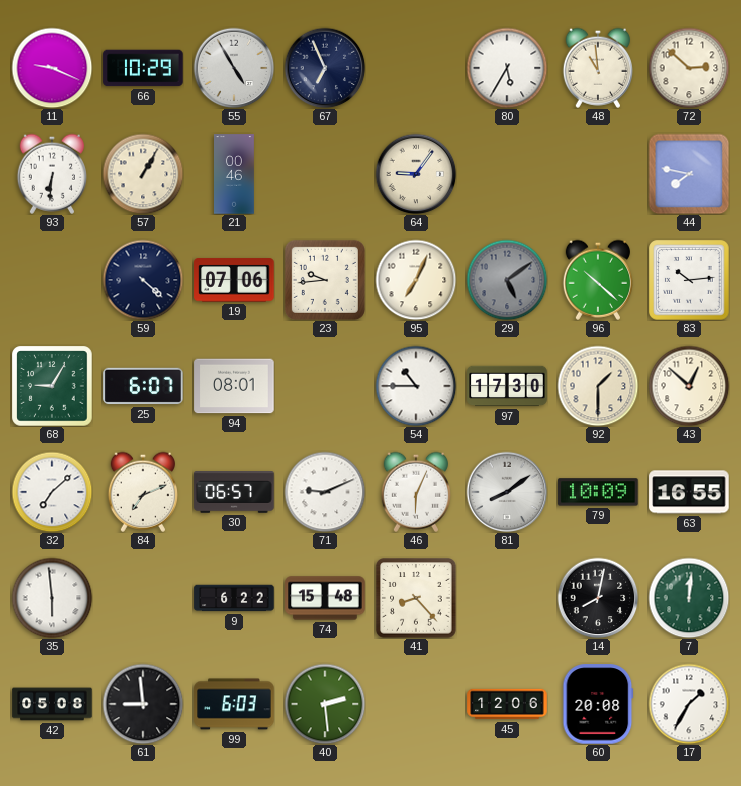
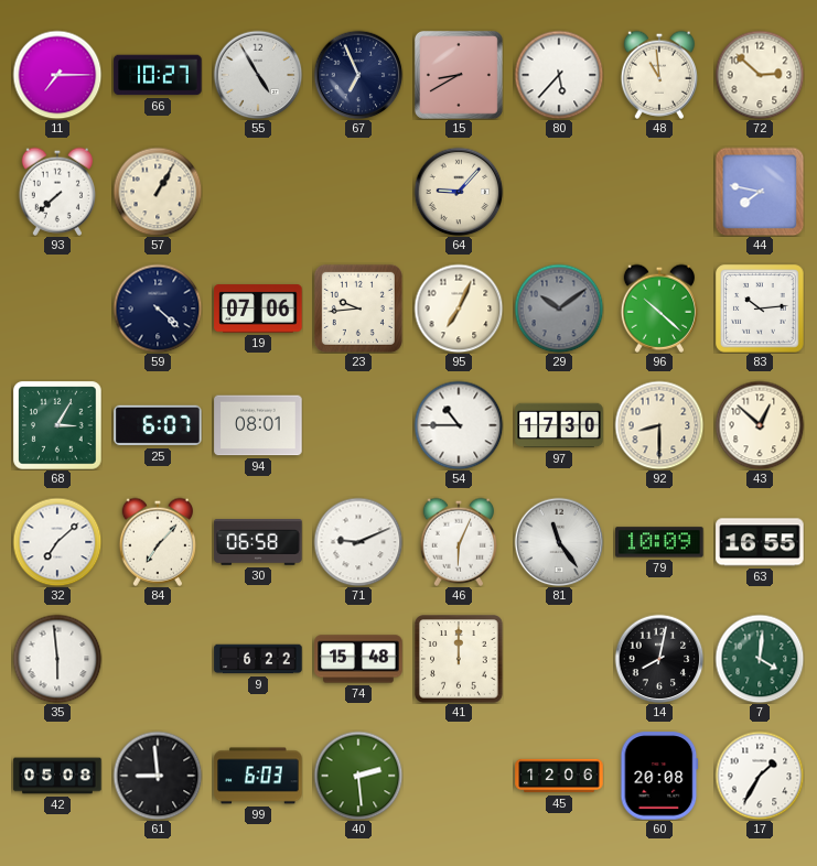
11: 9:19 -> 7:15 (57, 75)
66: 10:29 -> 10:27 (158, 75)
15: none -> 8:40 (459, 75)
80: 5:35 -> 5:37 (559, 75)
93: 6:31 -> 7:38 (56, 192)
21: 00:46 -> none (235, 174)
64: 9:06 -> 9:07 (459, 192)
29: 5:09 -> 10:09 (559, 308)
68: 9:05 -> 3:05 (57, 425)
92: 1:30 -> 8:30 (659, 425)
84: 7:11 -> 7:07 (157, 542)
30: 06:57 -> 06:58 (258, 542)
81: 8:09 -> 11:24 (559, 542)
41: 8:23 -> 12:00 (459, 659)
7: 12:01 -> 4:01 (760, 659)
